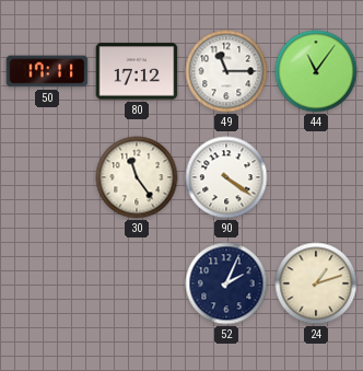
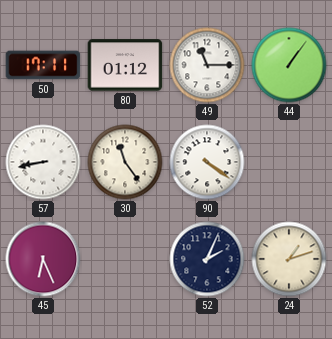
80: 17:12 -> 01:12 (125, 65)
44: 11:06 -> 1:06 (289, 65)
57: none -> 8:43 (43, 162)
45: none -> 6:26 (43, 259)
